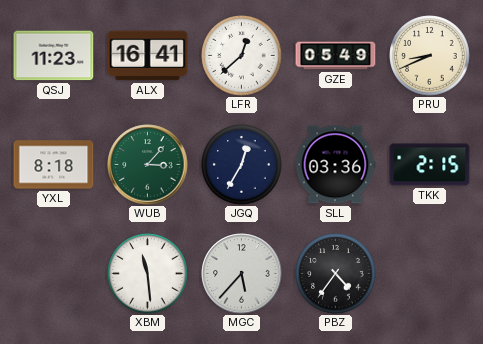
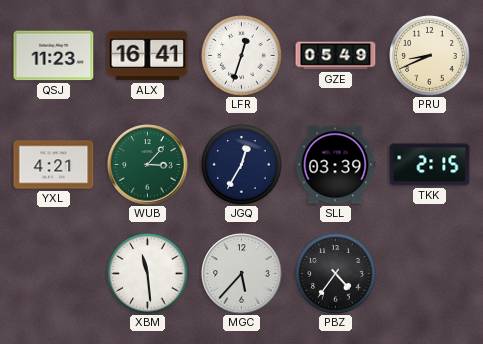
LFR: 12:38 -> 12:33 (242, 56)
YXL: 8:18 -> 4:21 (54, 165)
SLL: 03:36 -> 03:39 (335, 165)
